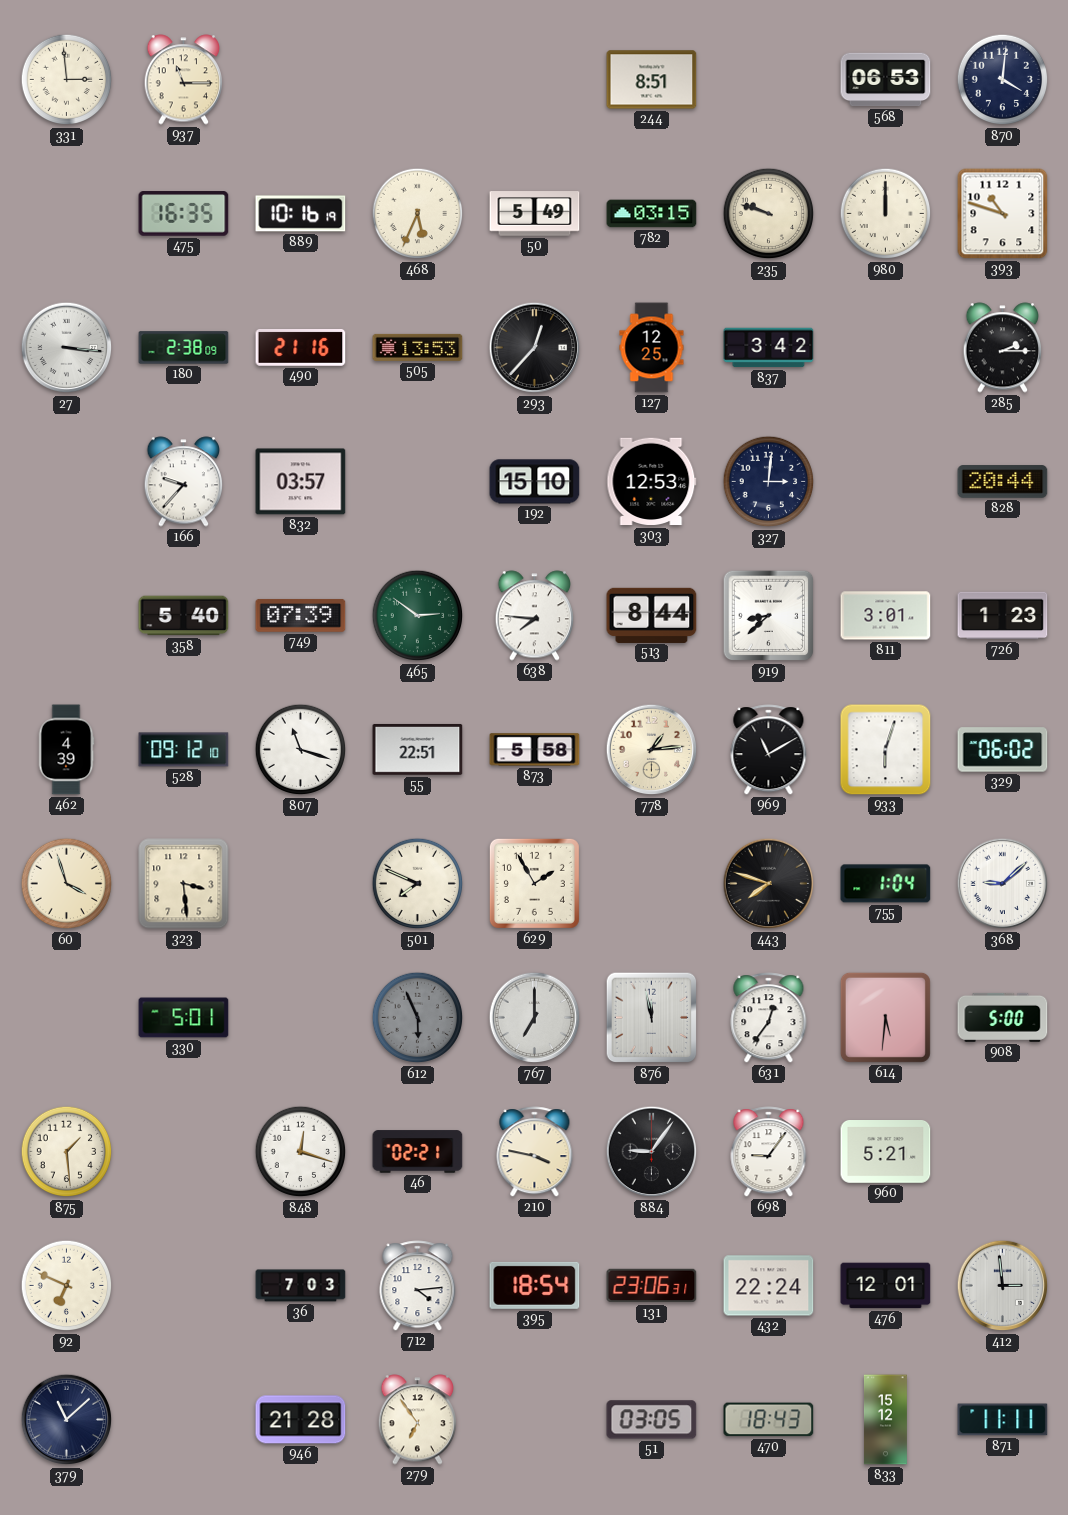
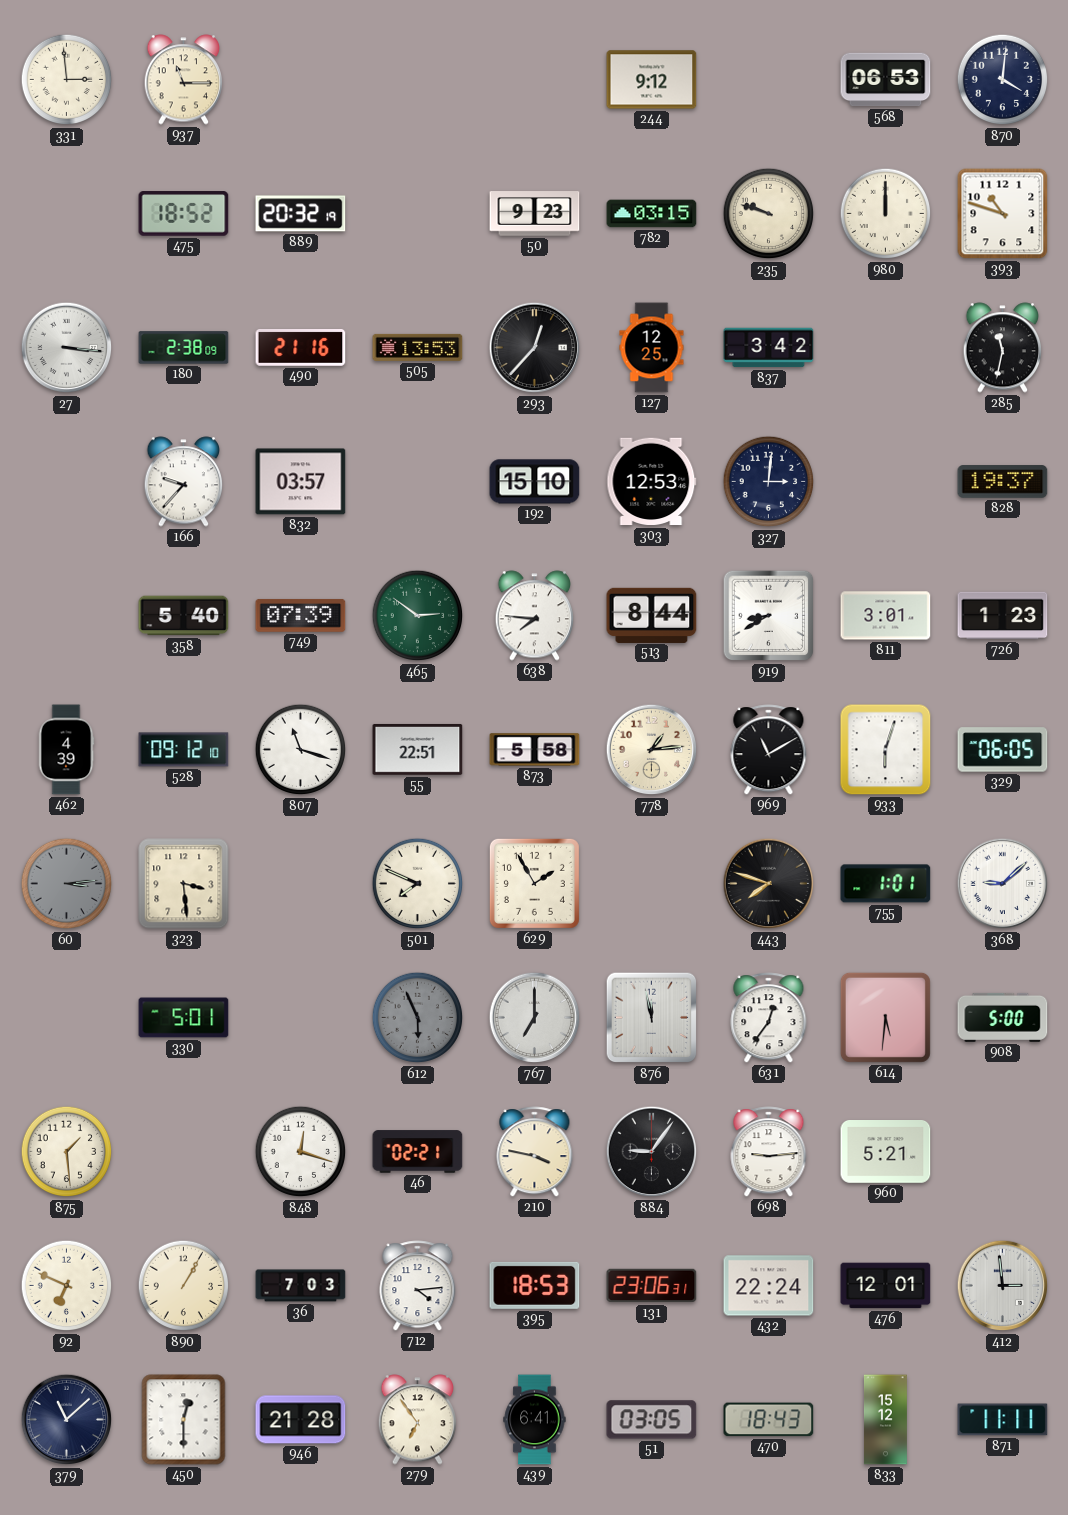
244: 8:51 -> 9:12 (652, 80)
475: 16:35 -> 18:52 (184, 214)
889: 10:16 -> 20:32 (301, 214)
468: 5:34 -> none (418, 214)
50: 5:49 -> 9:23 (535, 214)
285: 2:15 -> 11:32 (1003, 348)
828: 20:44 -> 19:37 (1003, 482)
919: 8:38 -> 8:40 (769, 616)
329: 06:02 -> 06:05 (1003, 750)
60: 3:57 -> 3:14 (67, 884)
60 dial: cream -> grey (67, 884)
755: 1:04 -> 1:01 (886, 884)
698: 9:06 -> 9:14 (769, 1152)
890: none -> 1:05 (184, 1286)
395: 18:54 -> 18:53 (535, 1285)
450: none -> 12:30 (184, 1420)
439: none -> 6:41 (535, 1420)
